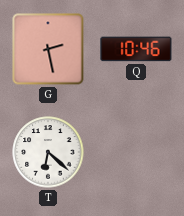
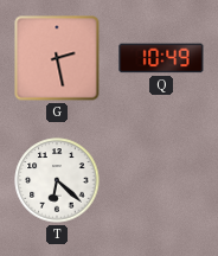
Q: 10:46 -> 10:49 (161, 58)
